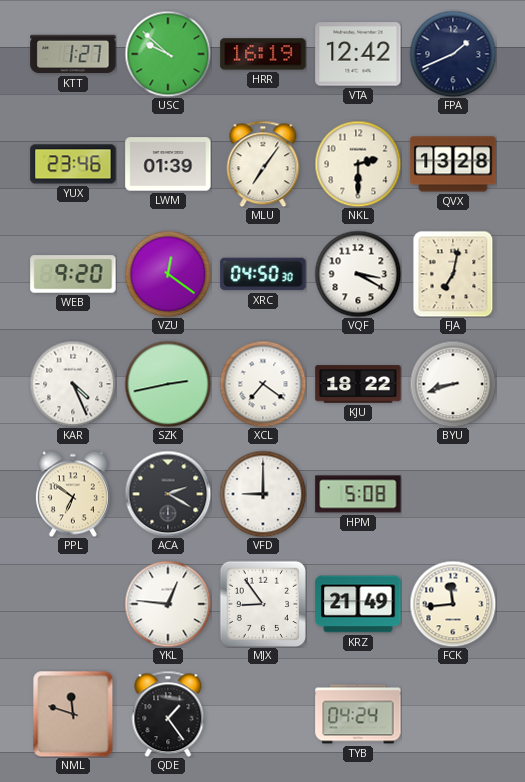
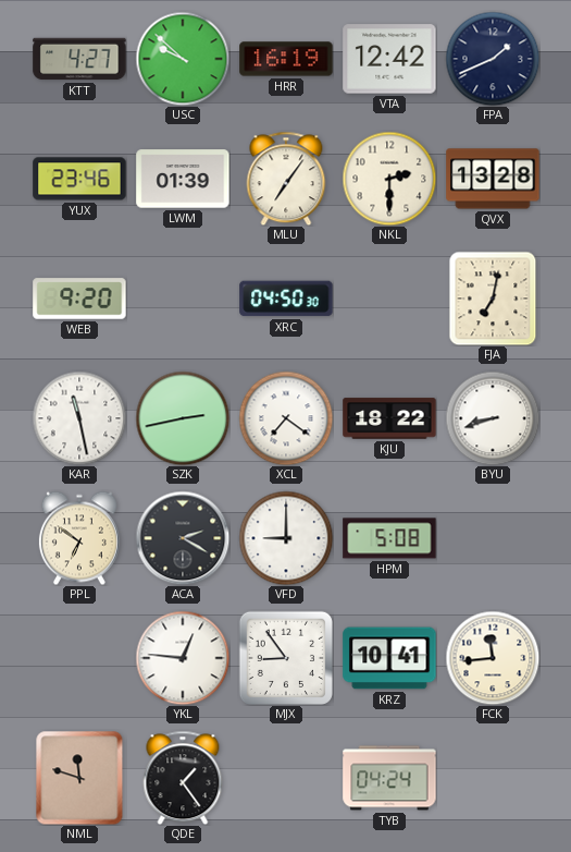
KTT: 1:27 -> 4:27 (79, 59)
VZU: 12:21 -> none (168, 274)
VQF: 3:20 -> none (358, 274)
KAR: 4:26 -> 11:28 (79, 418)
KRZ: 21:49 -> 10:41 (389, 658)
